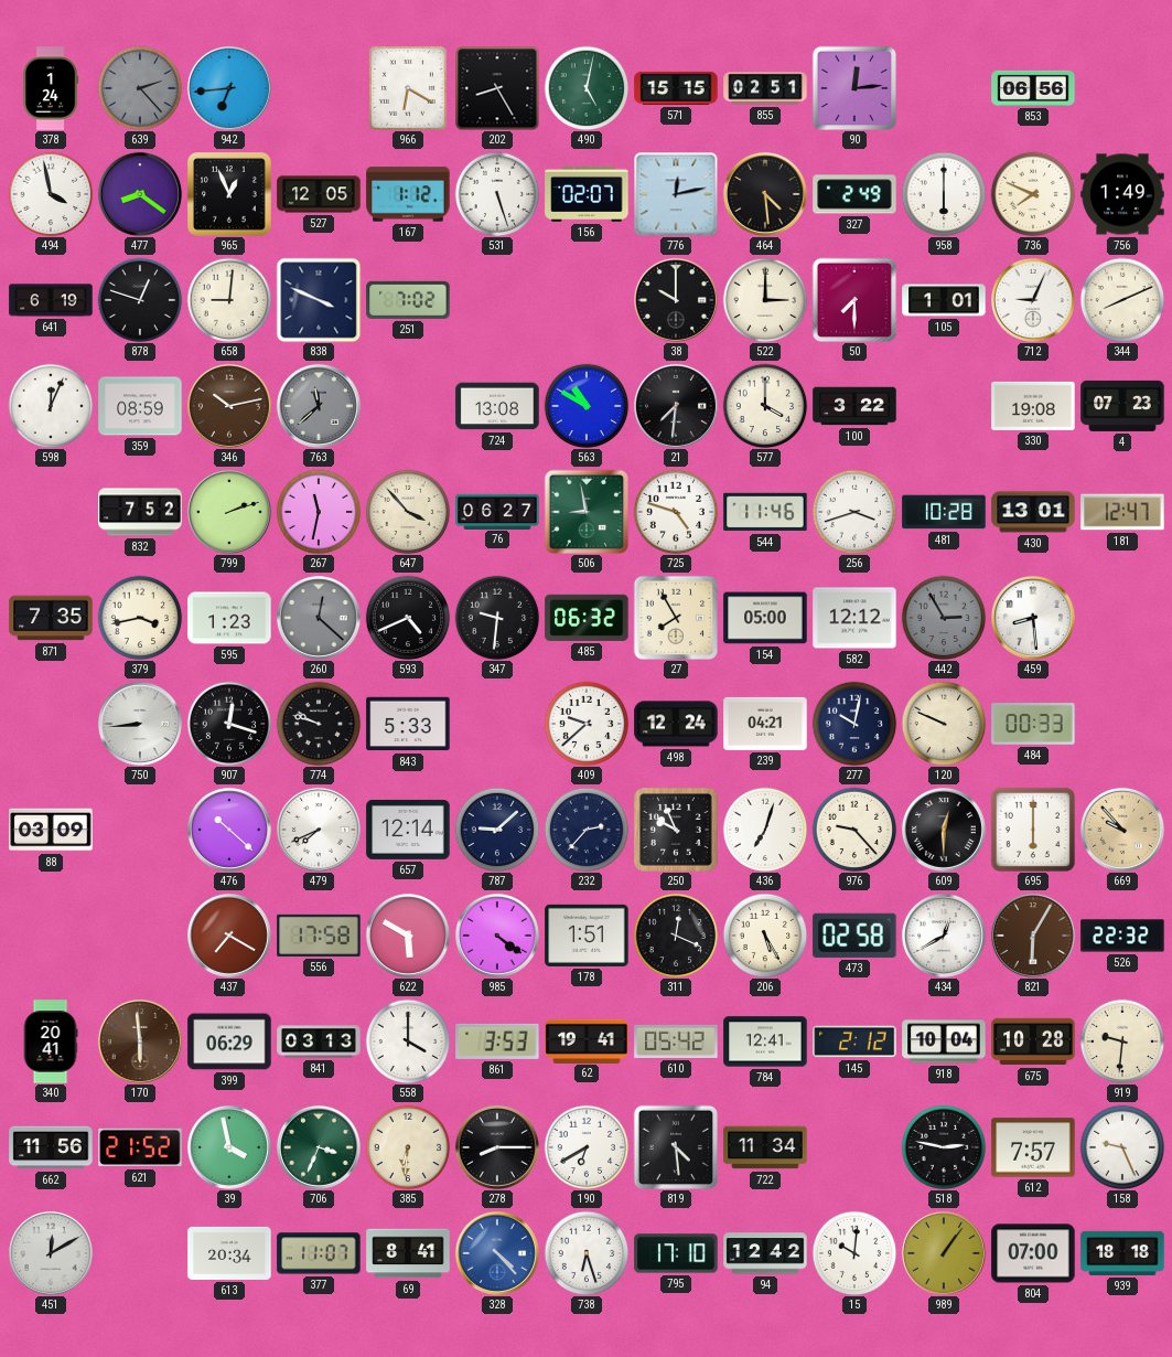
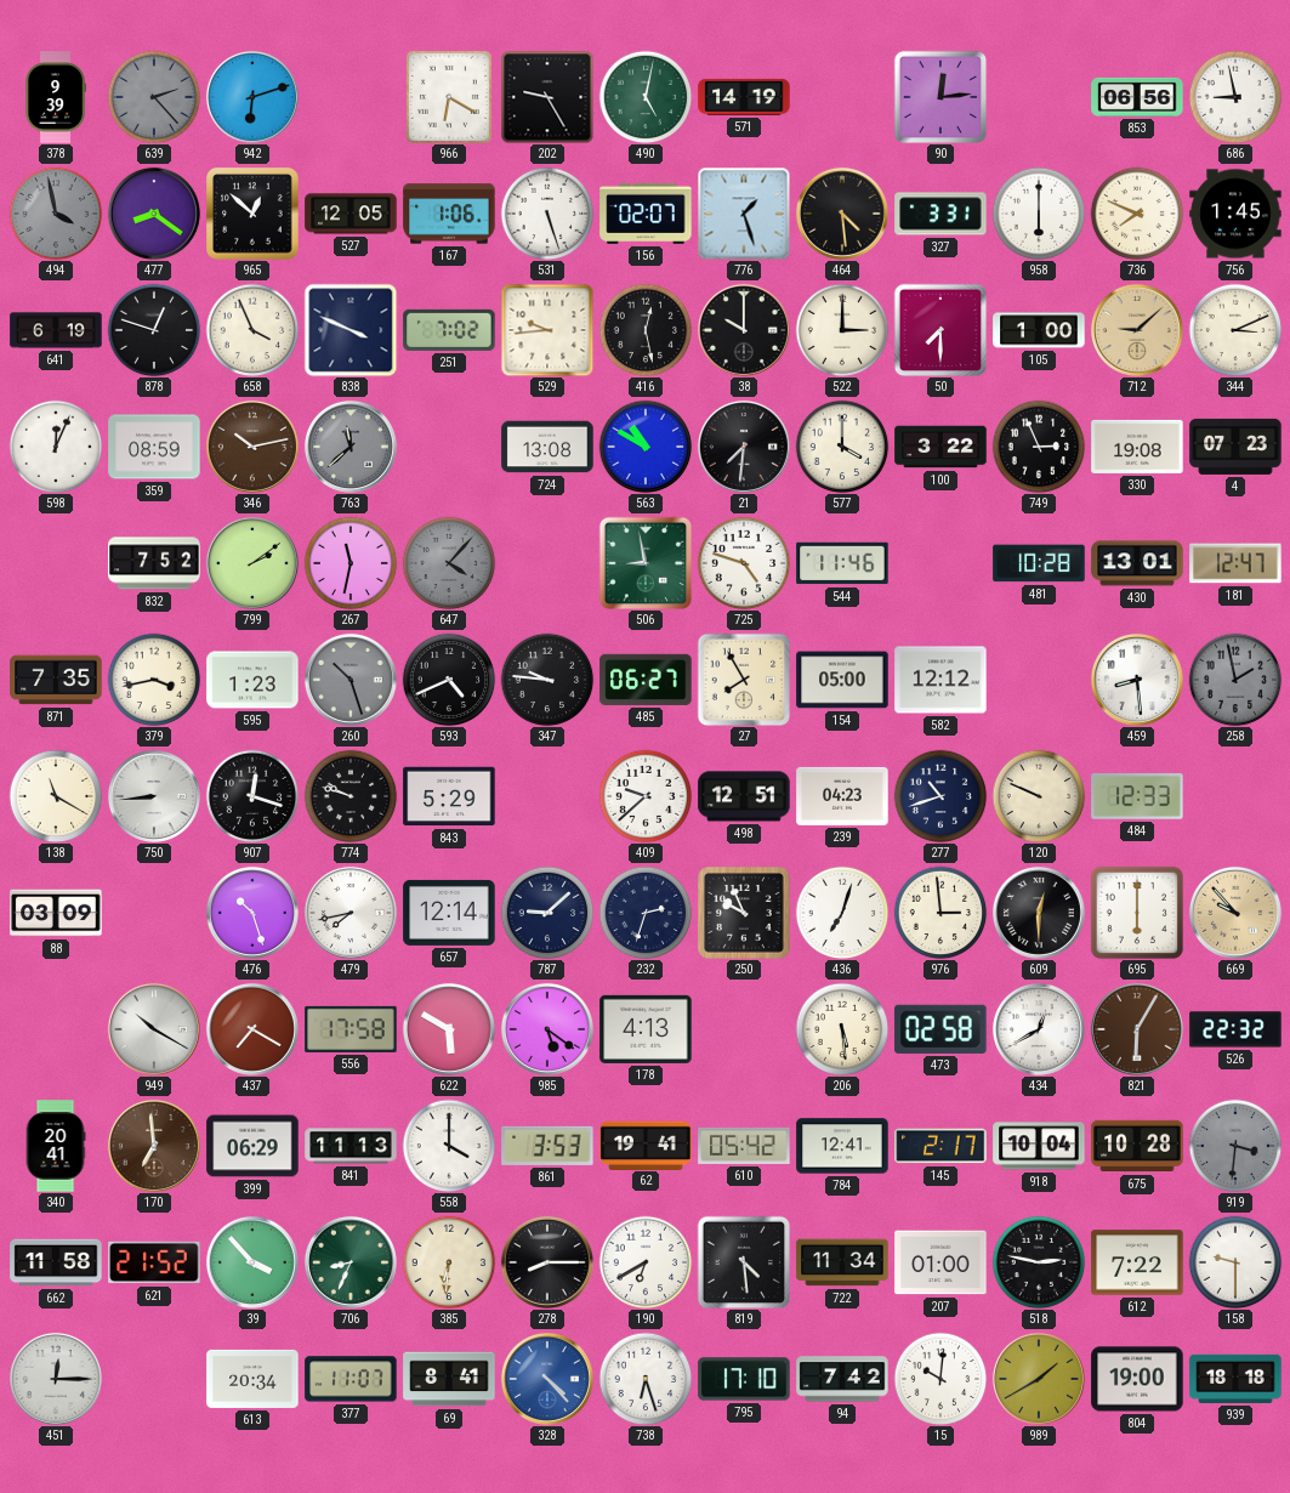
378: 1:24 -> 9:39 (56, 97)
942: 6:44 -> 6:12 (252, 97)
202: 8:25 -> 9:25 (547, 97)
571: 15:15 -> 14:19 (744, 97)
855: 02:51 -> none (765, 88)
686: none -> 8:58 (1235, 97)
494 dial: white -> grey (56, 214)
965: 12:56 -> 12:52 (254, 215)
167: 1:12 -> 1:06 (449, 214)
776: 12:13 -> 1:27 (744, 214)
327: 2:49 -> 3:31 (940, 214)
756: 1:49 -> 1:45 (1235, 214)
658: 9:01 -> 3:56 (252, 330)
529: none -> 9:44 (547, 330)
416: none -> 12:28 (646, 330)
105: 1:01 -> 1:00 (1039, 330)
712: 9:04 -> 9:08 (1137, 330)
712 dial: white -> champagne (1137, 330)
344: 8:11 -> 3:11 (1235, 330)
749: none -> 2:56 (1039, 447)
799: 2:12 -> 2:09 (252, 563)
647: 3:53 -> 4:07 (449, 563)
647 dial: cream -> grey (449, 563)
76: 06:27 -> none (497, 511)
256: 3:42 -> none (854, 512)
260: 12:22 -> 10:27 (351, 680)
347: 9:31 -> 9:46 (547, 680)
485: 06:32 -> 06:27 (646, 680)
442: 2:55 -> none (944, 618)
258: none -> 1:58 (1235, 680)
138: none -> 11:20 (56, 796)
843: 5:33 -> 5:29 (449, 796)
498: 12:24 -> 12:51 (744, 796)
239: 04:21 -> 04:23 (842, 796)
277: 10:02 -> 10:42 (940, 796)
484: 00:33 -> 12:33 (1137, 797)
476: 10:22 -> 10:27 (252, 913)
479: 7:41 -> 7:43 (351, 913)
232: 2:37 -> 2:33 (646, 913)
976: 9:23 -> 2:59 (940, 913)
949: none -> 10:20 (154, 1029)
985: 4:21 -> 5:21 (547, 1029)
178: 1:51 -> 4:13 (646, 1029)
311: 12:19 -> none (676, 936)
206: 5:25 -> 5:29 (842, 1029)
170: 5:59 -> 6:59 (154, 1146)
841: 03:13 -> 11:13 (351, 1146)
145: 2:12 -> 2:17 (940, 1146)
919: 9:31 -> 3:31 (1235, 1146)
919 dial: cream -> grey (1235, 1146)
662: 11:56 -> 11:58 (56, 1262)
39: 3:58 -> 3:53 (252, 1262)
706: 3:34 -> 8:34 (351, 1262)
207: none -> 01:00 (940, 1262)
612: 7:57 -> 7:22 (1137, 1262)
158: 9:26 -> 9:30 (1235, 1262)
451: 12:10 -> 12:15 (56, 1379)
94: 12:42 -> 7:42 (842, 1379)
989: 1:06 -> 1:40 (1039, 1379)
804: 07:00 -> 19:00 (1137, 1379)
